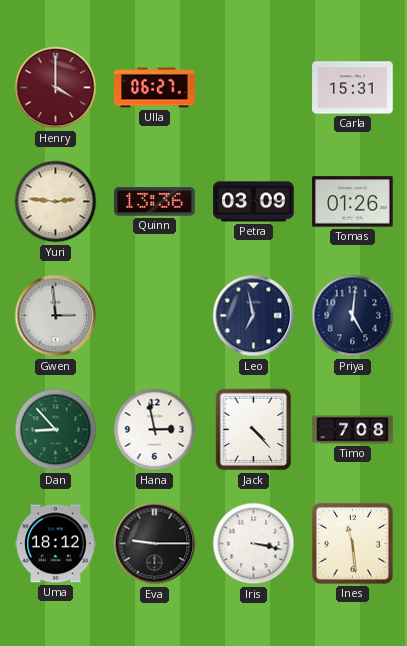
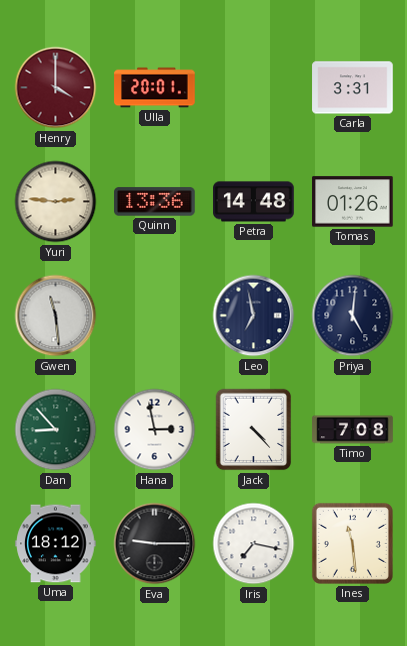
Ulla: 06:27 -> 20:01 (155, 88)
Carla: 15:31 -> 3:31 (353, 88)
Petra: 03:09 -> 14:48 (254, 202)
Gwen: 2:59 -> 11:29 (56, 316)
Iris: 3:17 -> 7:17 (254, 544)
